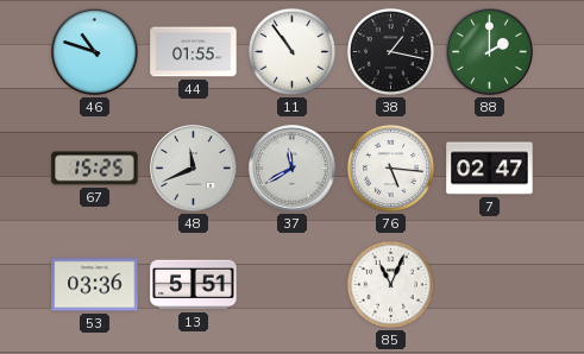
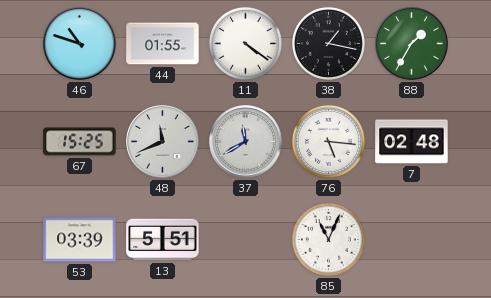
11: 10:54 -> 4:21 (245, 43)
88: 2:00 -> 1:35 (412, 44)
7: 02:47 -> 02:48 (412, 142)
53: 03:36 -> 03:39 (80, 240)
